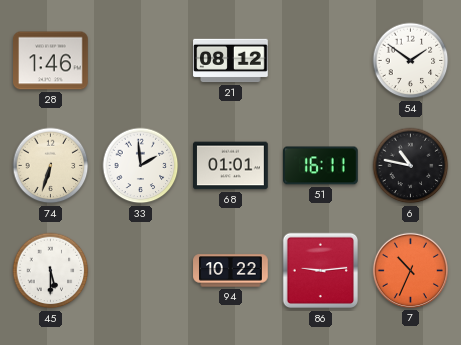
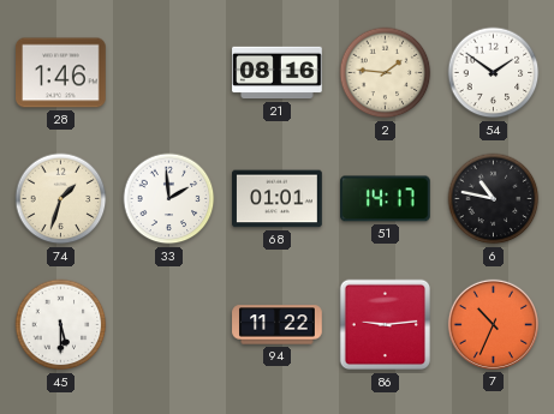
21: 08:12 -> 08:16 (278, 73)
2: none -> 1:46 (386, 73)
74: 6:33 -> 1:33 (61, 199)
51: 16:11 -> 14:17 (386, 199)
94: 10:22 -> 11:22 (278, 325)
